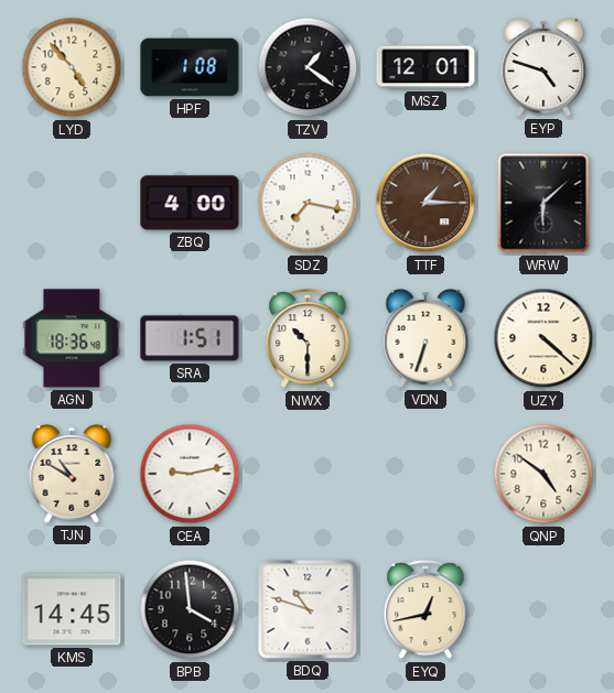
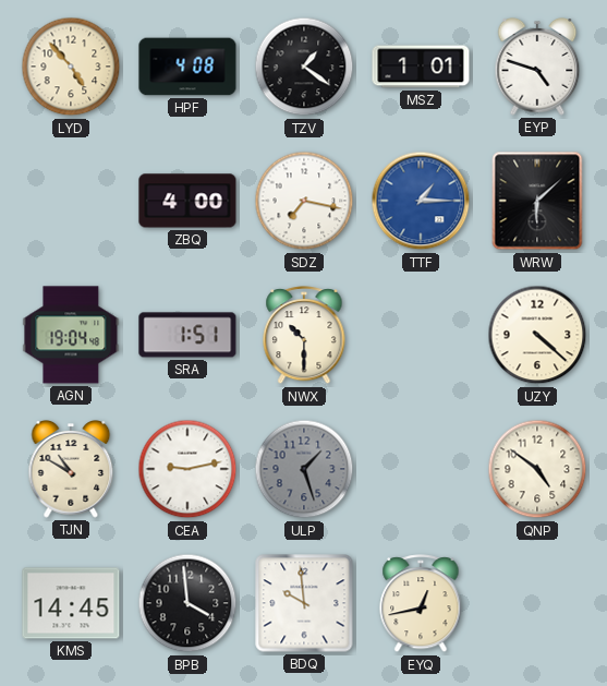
HPF: 1:08 -> 4:08 (187, 67)
MSZ: 12:01 -> 1:01 (421, 67)
TTF dial: brown -> blue (421, 201)
AGN: 18:36 -> 19:04 (71, 335)
VDN: 6:33 -> none (426, 339)
ULP: none -> 1:27 (304, 469)
BDQ: 10:48 -> 9:59 (304, 603)
